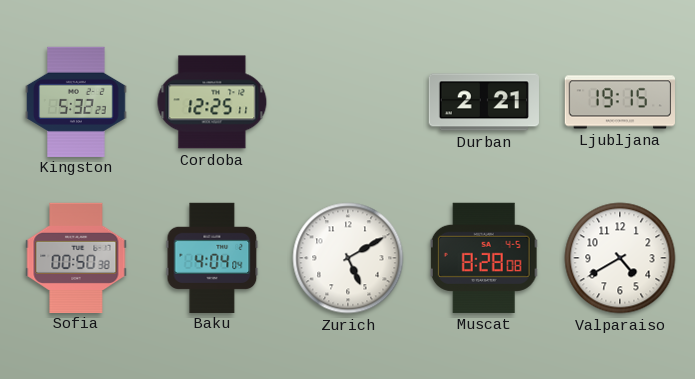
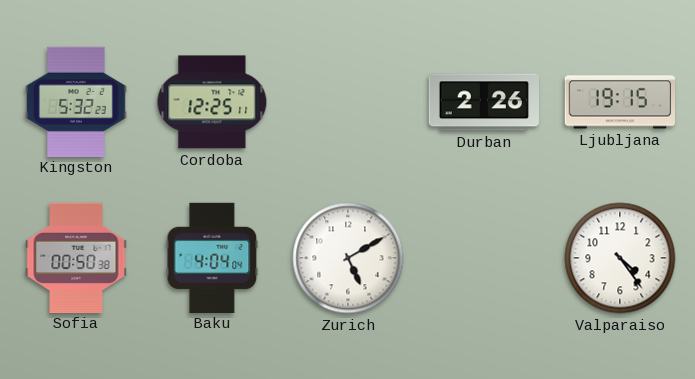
Durban: 2:21 -> 2:26 (484, 102)
Muscat: 8:28 -> none (484, 258)
Valparaiso: 4:40 -> 4:24 (620, 258)
